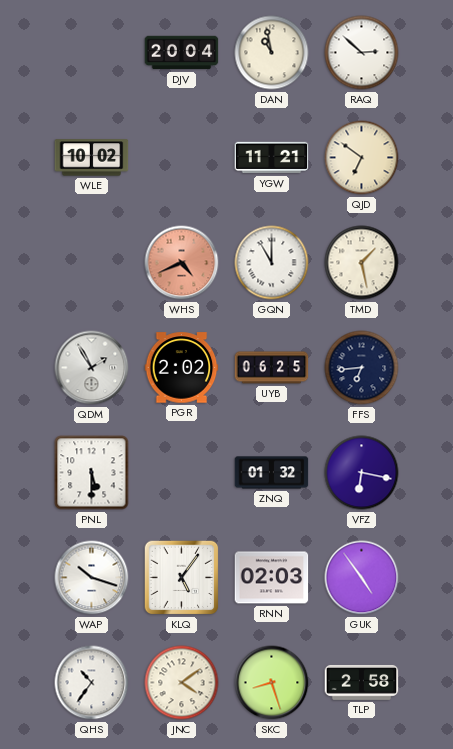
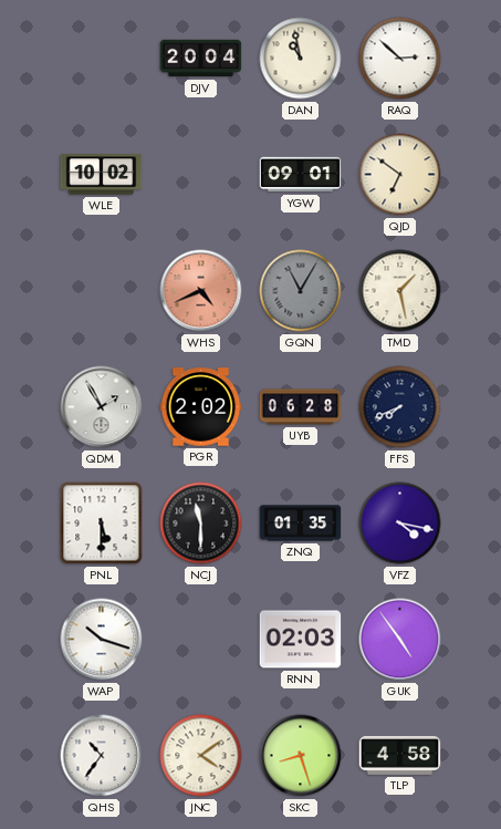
YGW: 11:21 -> 09:01 (301, 175)
GQN: 11:00 -> 11:05 (301, 291)
GQN dial: white -> grey (301, 291)
UYB: 06:25 -> 06:28 (301, 407)
FFS: 6:44 -> 7:41 (400, 407)
NCJ: none -> 11:30 (201, 524)
ZNQ: 01:32 -> 01:35 (301, 524)
VFZ: 6:17 -> 4:17 (400, 524)
KLQ: 5:06 -> none (182, 578)
TLP: 2:58 -> 4:58 (400, 755)
